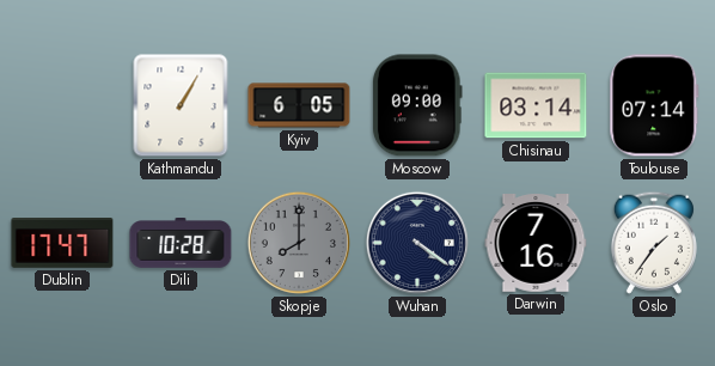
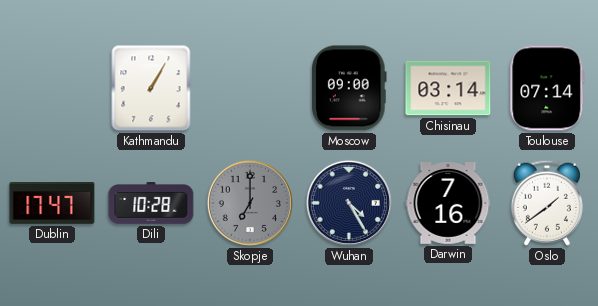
Kyiv: 6:05 -> none (299, 105)
Skopje: 8:00 -> 7:00 (250, 203)
Wuhan: 4:21 -> 4:25 (349, 203)
Oslo: 1:36 -> 1:39 (547, 203)
